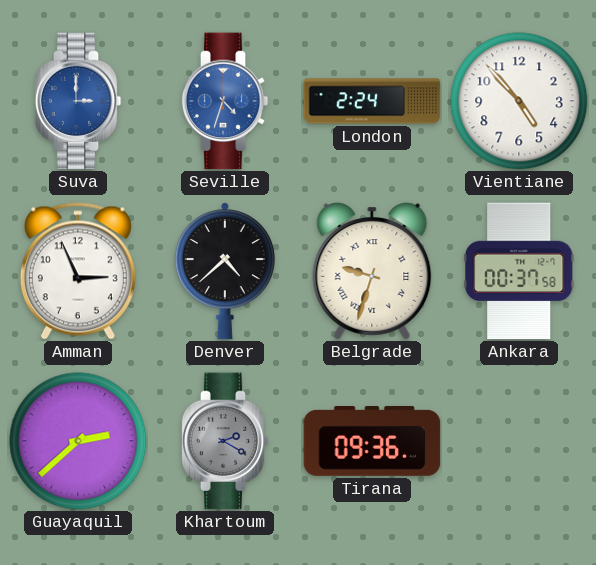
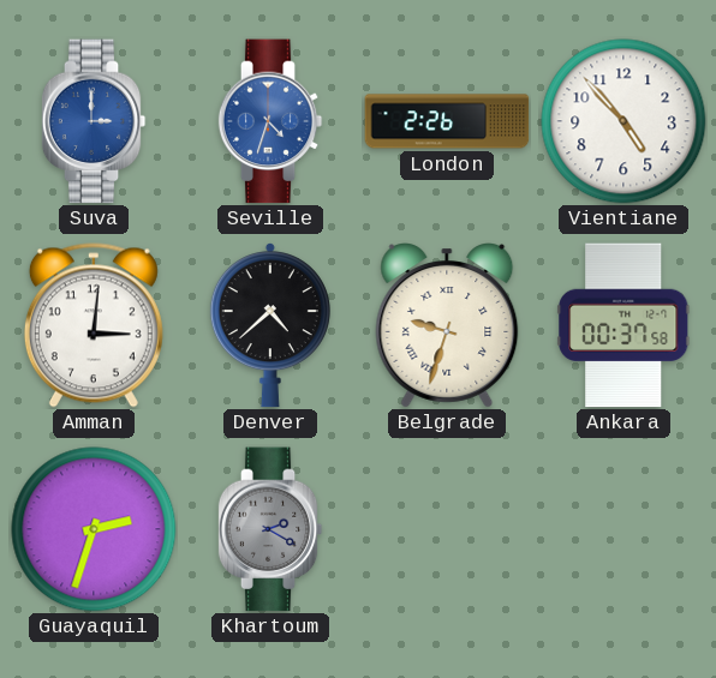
London: 2:24 -> 2:26 (447, 121)
Amman: 2:56 -> 3:01 (94, 325)
Guayaquil: 2:38 -> 2:33 (94, 529)
Tirana: 09:36 -> none (372, 442)
